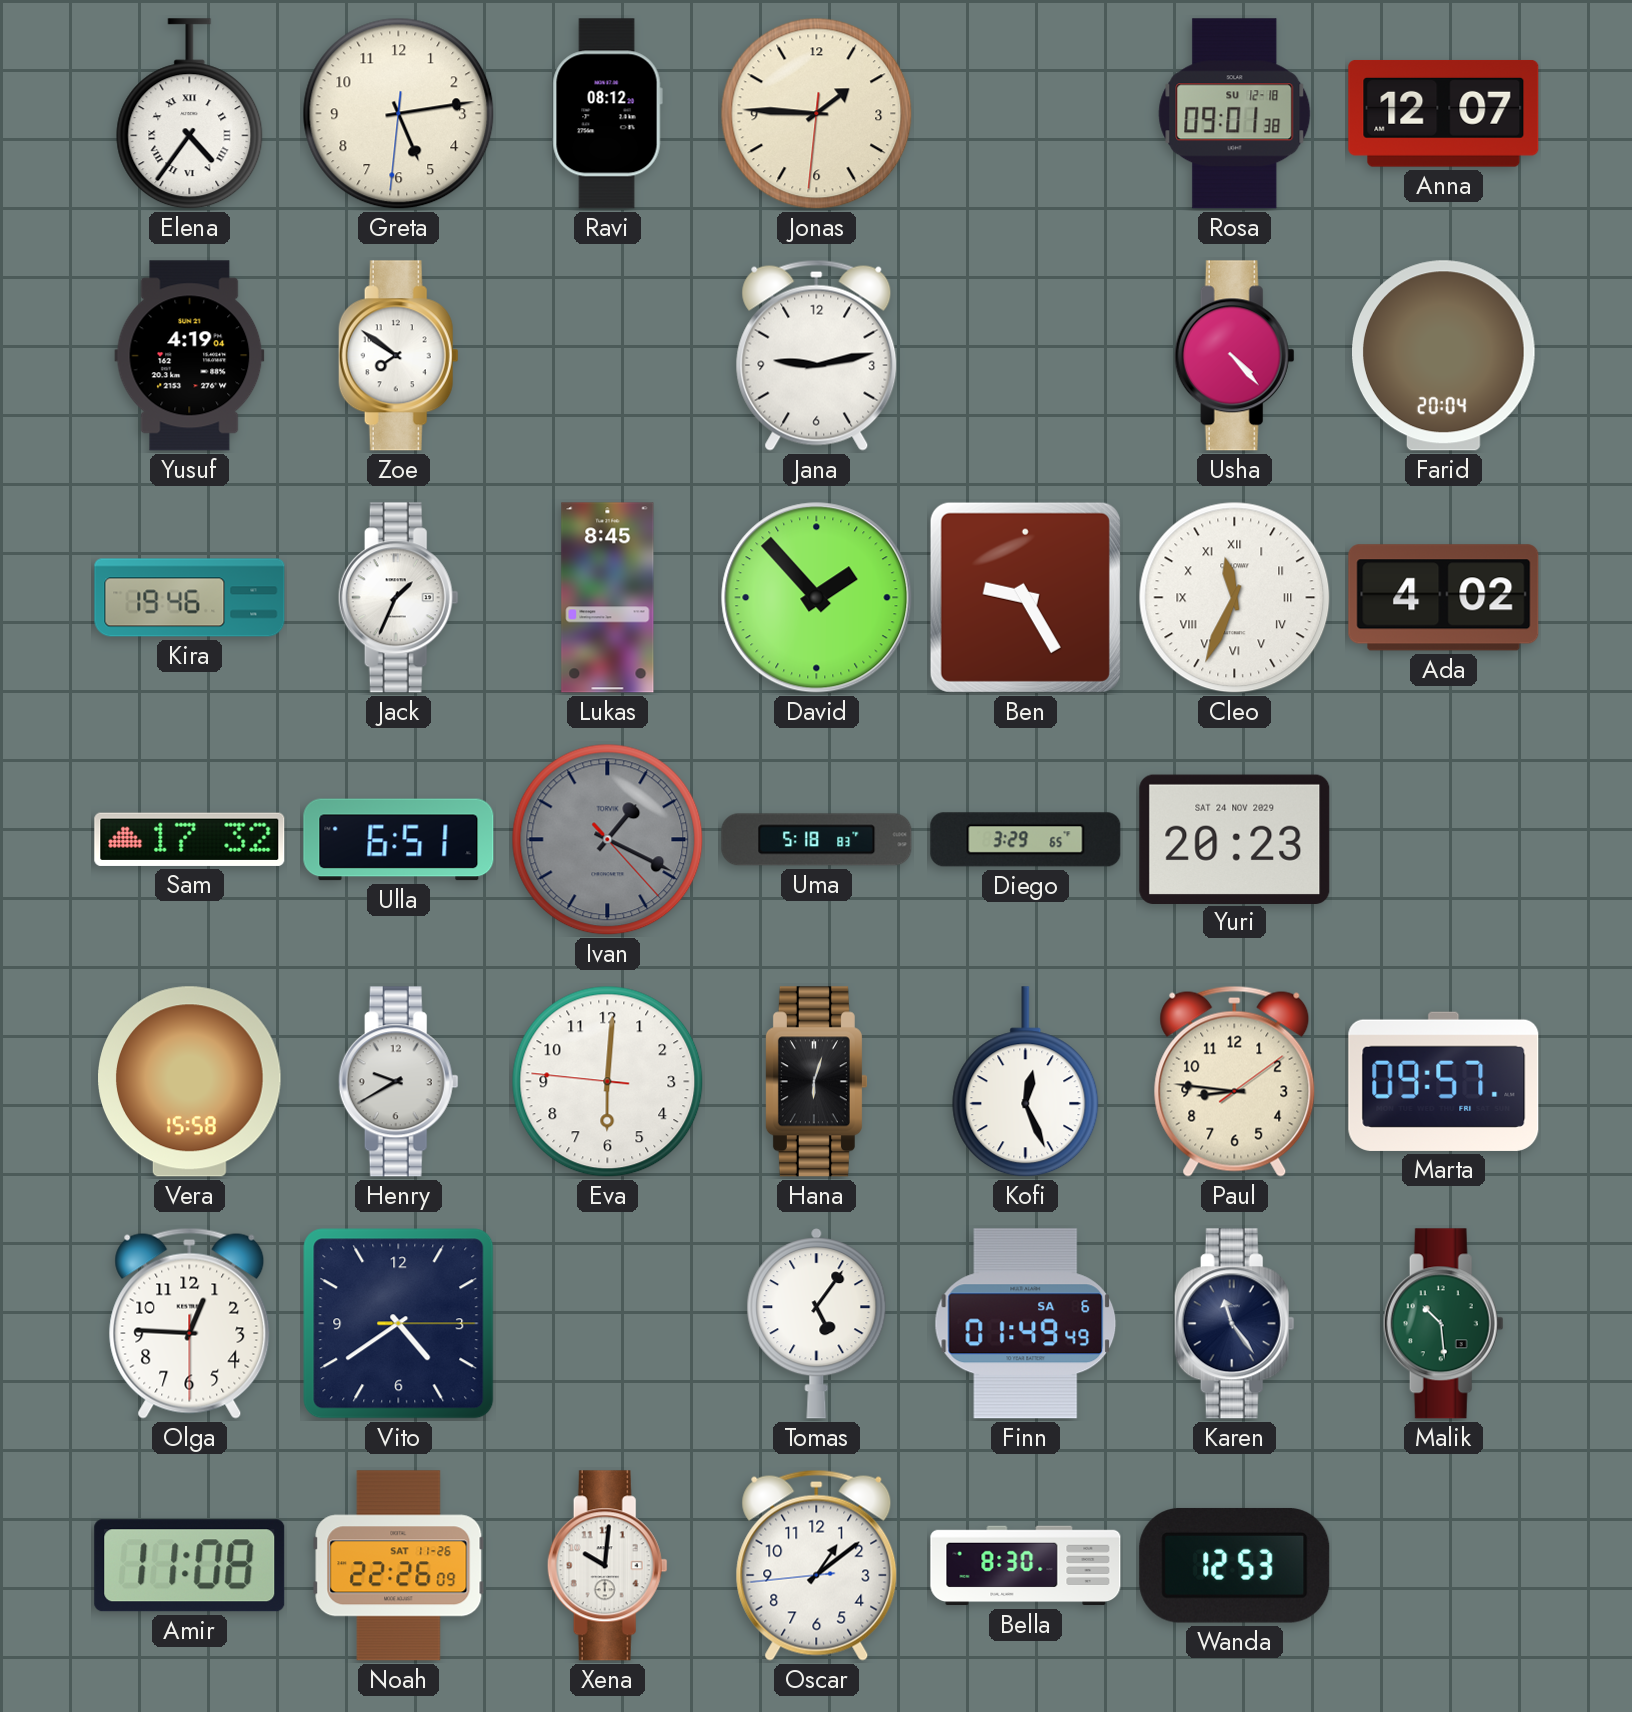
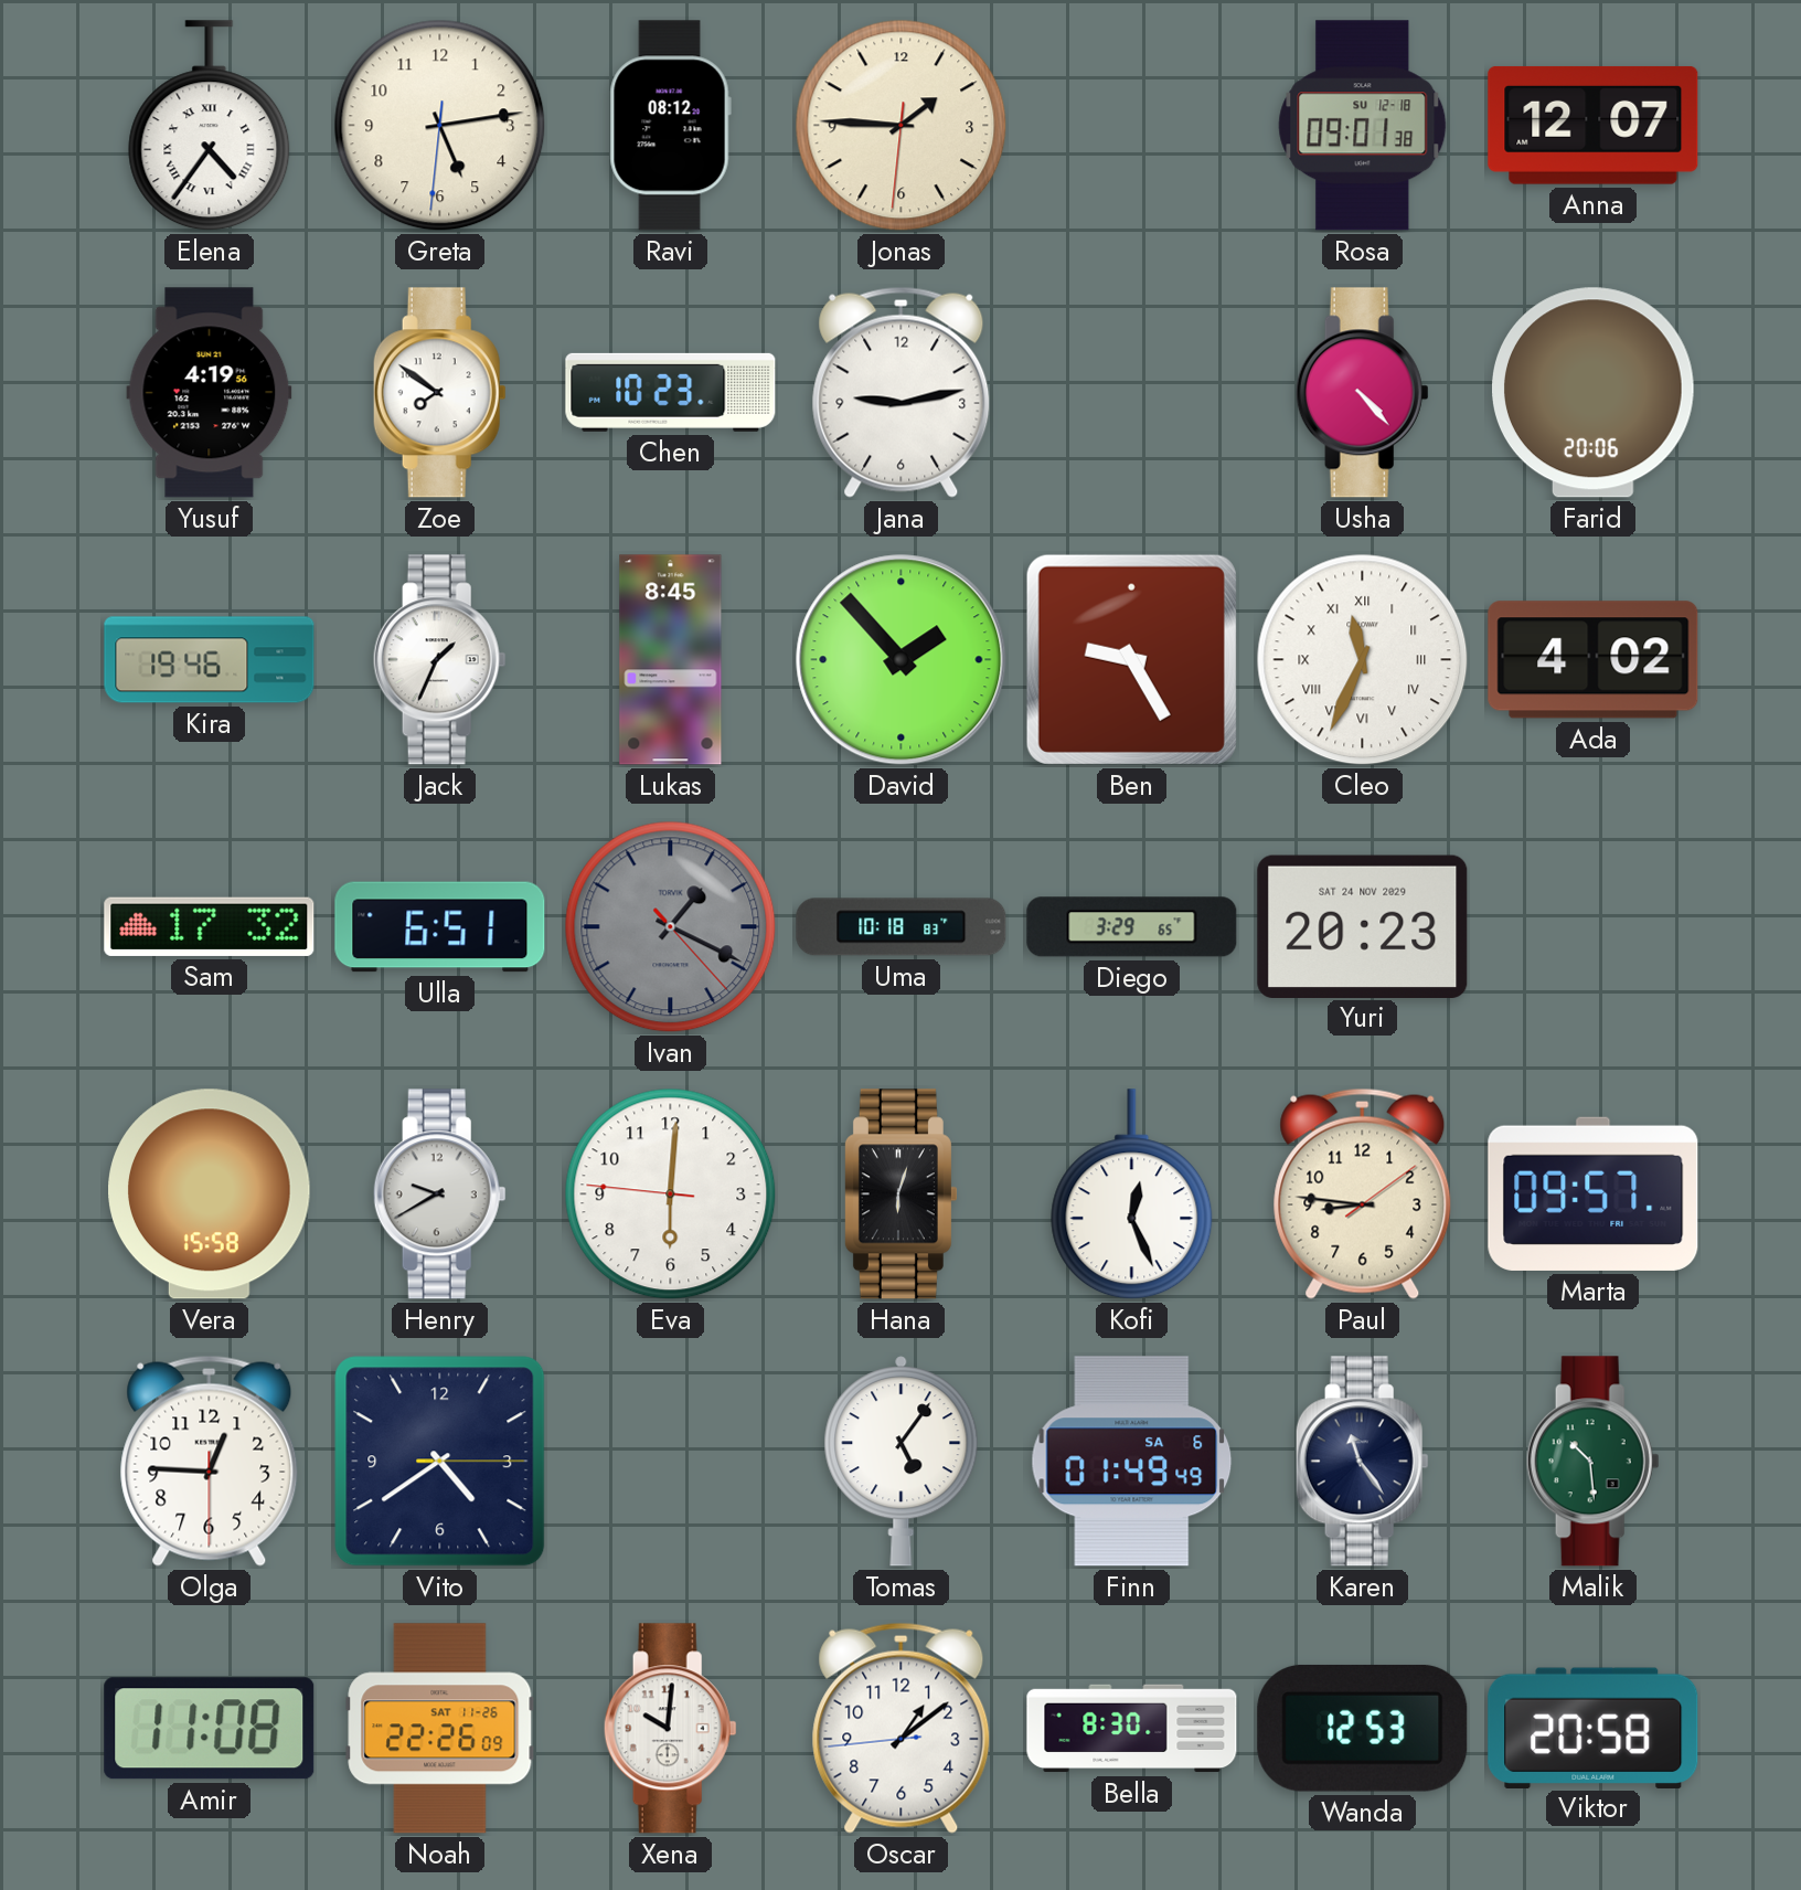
Yusuf: 4:19:04 -> 4:19:56 (210, 393)
Chen: none -> 10:23 (671, 392)
Farid: 20:04 -> 20:06 (1594, 393)
Uma: 5:18 -> 10:18 (902, 927)
Viktor: none -> 20:58 (1594, 1728)
